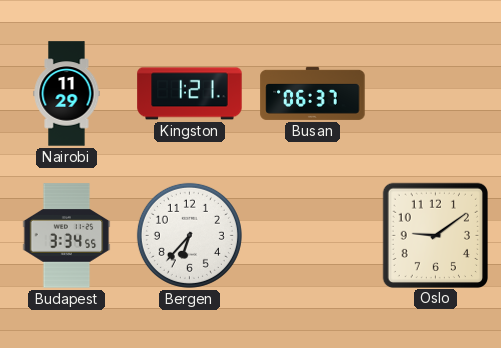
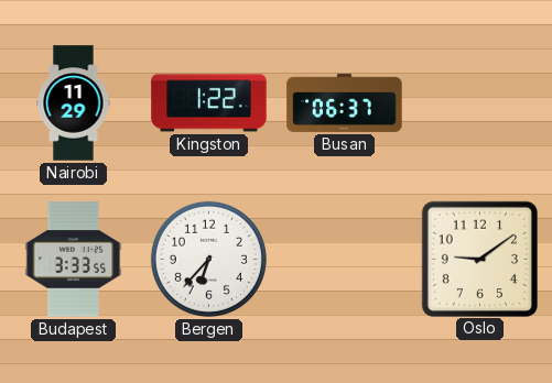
Kingston: 1:21 -> 1:22 (209, 103)
Budapest: 3:34 -> 3:33 (74, 260)
